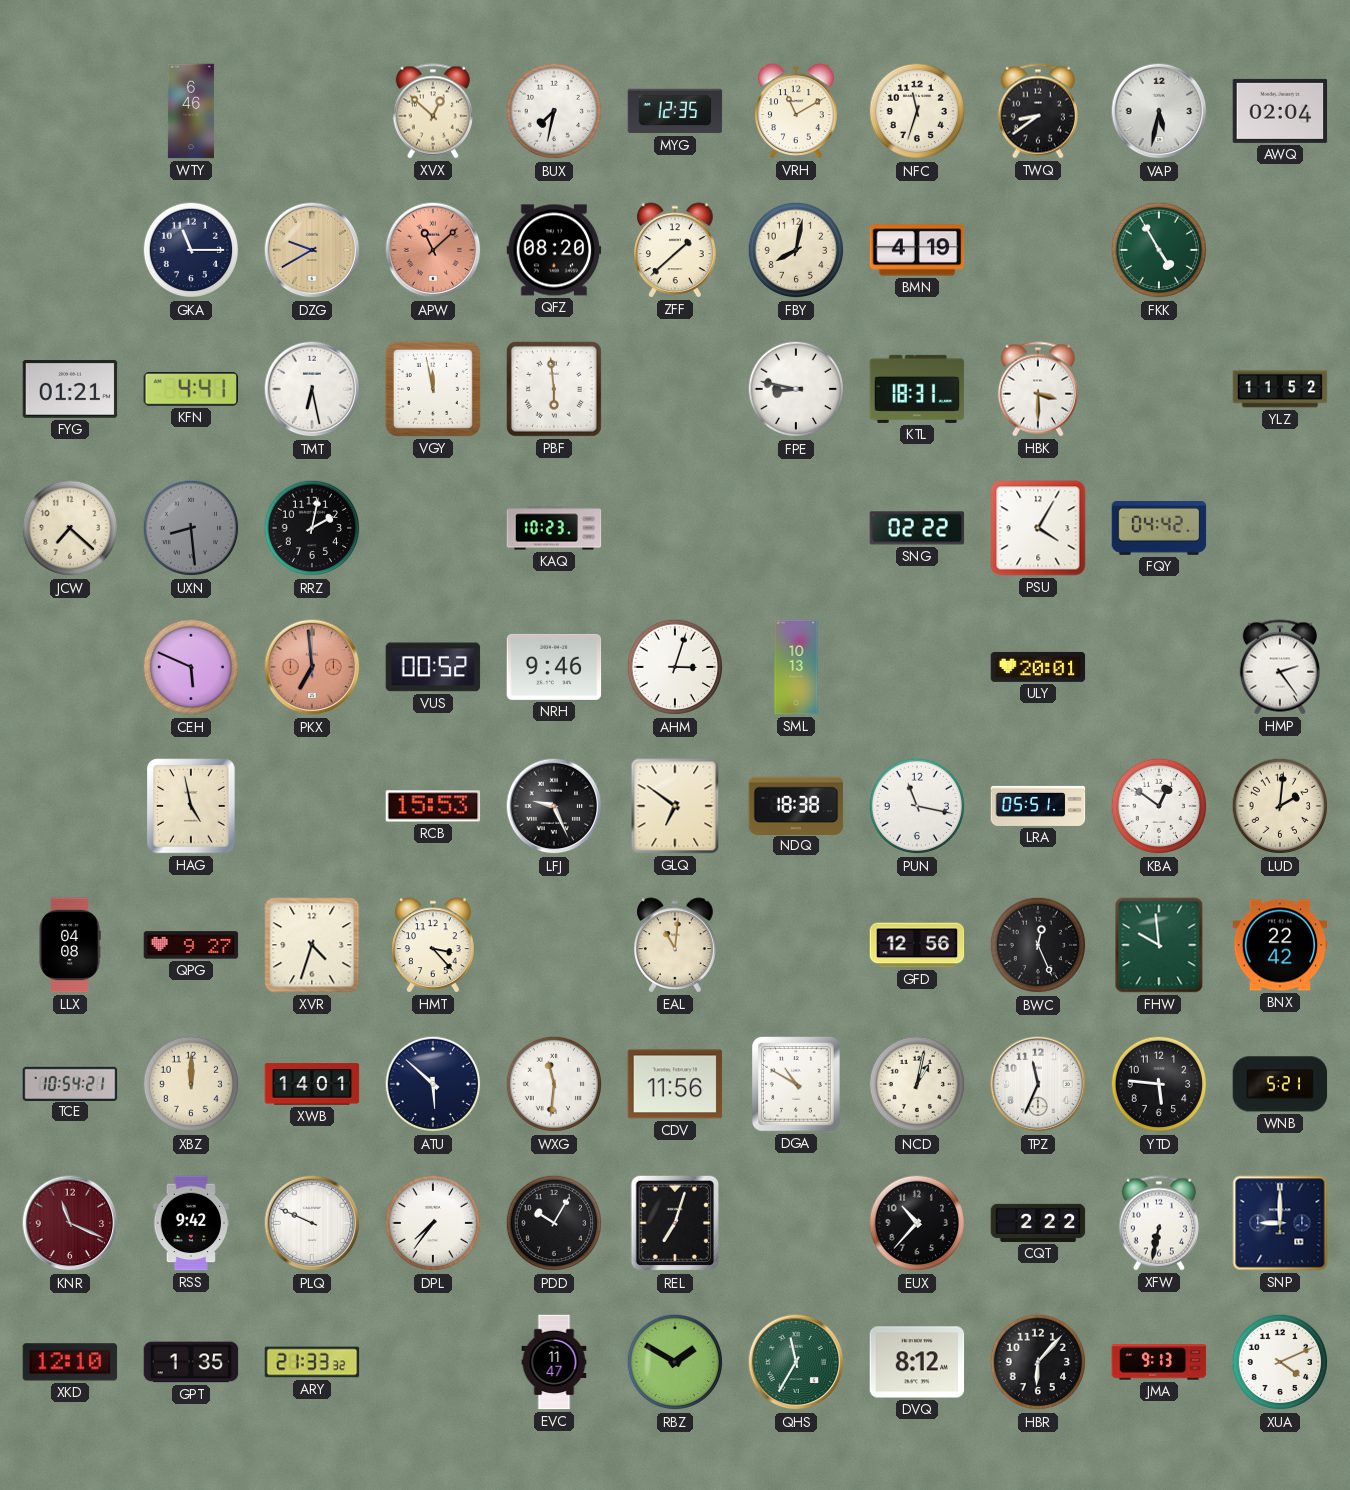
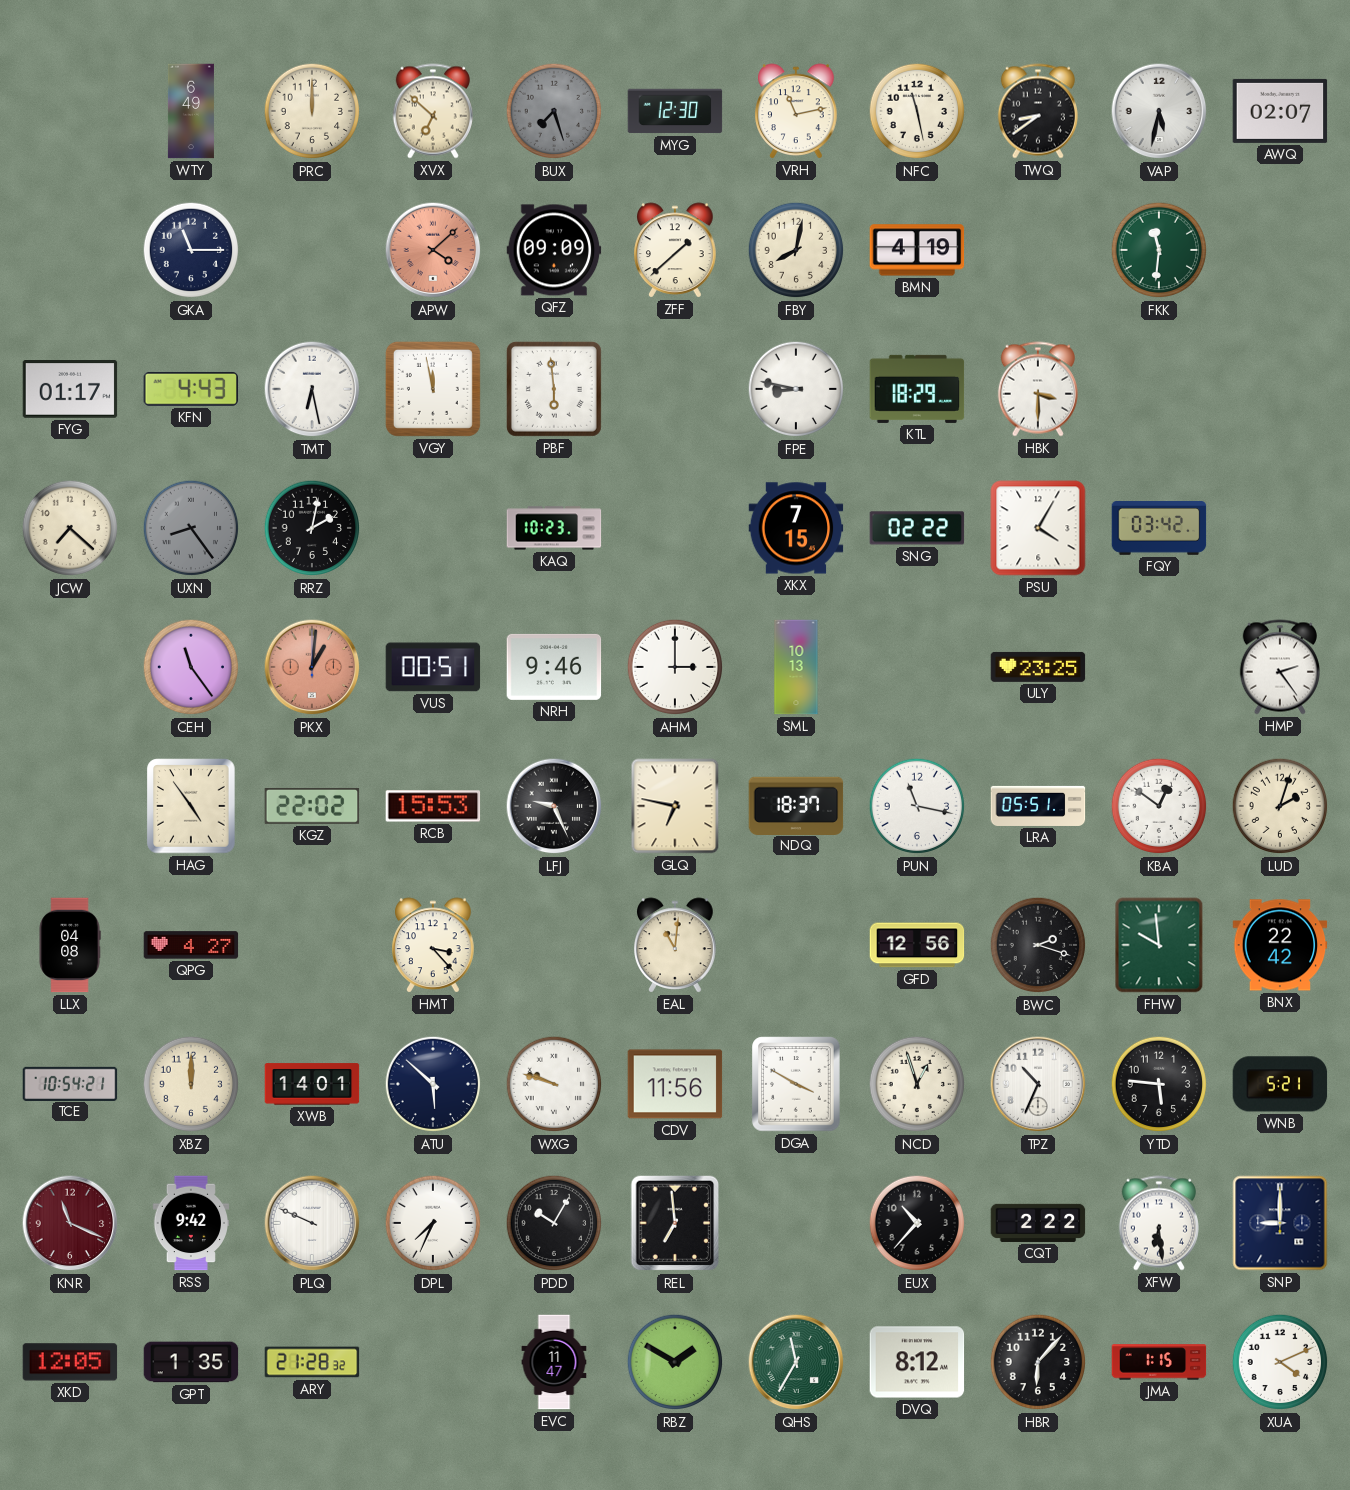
WTY: 6:46 -> 6:49 (191, 111)
PRC: none -> 12:00 (312, 111)
XVX: 12:52 -> 6:52 (433, 111)
BUX: 7:32 -> 7:27 (554, 111)
BUX dial: white -> grey (554, 111)
MYG: 12:35 -> 12:30 (675, 111)
VRH: 11:10 -> 11:13 (796, 111)
NFC: 11:33 -> 11:28 (917, 111)
AWQ: 02:04 -> 02:07 (1280, 111)
DZG: 9:40 -> none (312, 250)
APW: 11:08 -> 4:08 (433, 250)
QFZ: 08:20 -> 09:09 (554, 250)
FKK: 4:55 -> 11:31 (1159, 250)
FYG: 01:21 -> 01:17 (70, 390)
KFN: 4:41 -> 4:43 (191, 389)
KTL: 18:31 -> 18:29 (917, 389)
YLZ: 11:52 -> none (1280, 389)
UXN: 8:29 -> 8:24 (191, 528)
XKX: none -> 7:15 (796, 528)
FQY: 04:42 -> 03:42 (1159, 529)
CEH: 5:49 -> 11:24 (191, 667)
PKX: 6:59 -> 1:01 (312, 667)
VUS: 00:52 -> 00:51 (433, 667)
AHM: 3:03 -> 3:00 (675, 667)
ULY: 20:01 -> 23:25 (1038, 667)
HAG: 4:58 -> 4:54 (191, 806)
KGZ: none -> 22:02 (312, 807)
GLQ: 6:51 -> 6:47 (675, 806)
NDQ: 18:38 -> 18:37 (796, 805)
LUD: 2:01 -> 2:03 (1280, 806)
QPG: 9:27 -> 4:27 (191, 945)
XVR: 4:33 -> none (312, 945)
BWC: 12:26 -> 2:18 (1038, 945)
WXG: 11:31 -> 9:48 (554, 1084)
DGA: 10:50 -> 3:50 (796, 1084)
NCD: 1:02 -> 12:57 (917, 1084)
TPZ: 11:34 -> 10:34 (1038, 1084)
DPL: 7:36 -> 7:34 (433, 1223)
REL: 7:03 -> 6:59 (675, 1223)
XFW: 6:32 -> 6:29 (1159, 1223)
XKD: 12:10 -> 12:05 (70, 1362)
ARY: 21:33 -> 21:28 (312, 1362)
JMA: 9:13 -> 1:15 (1159, 1362)
